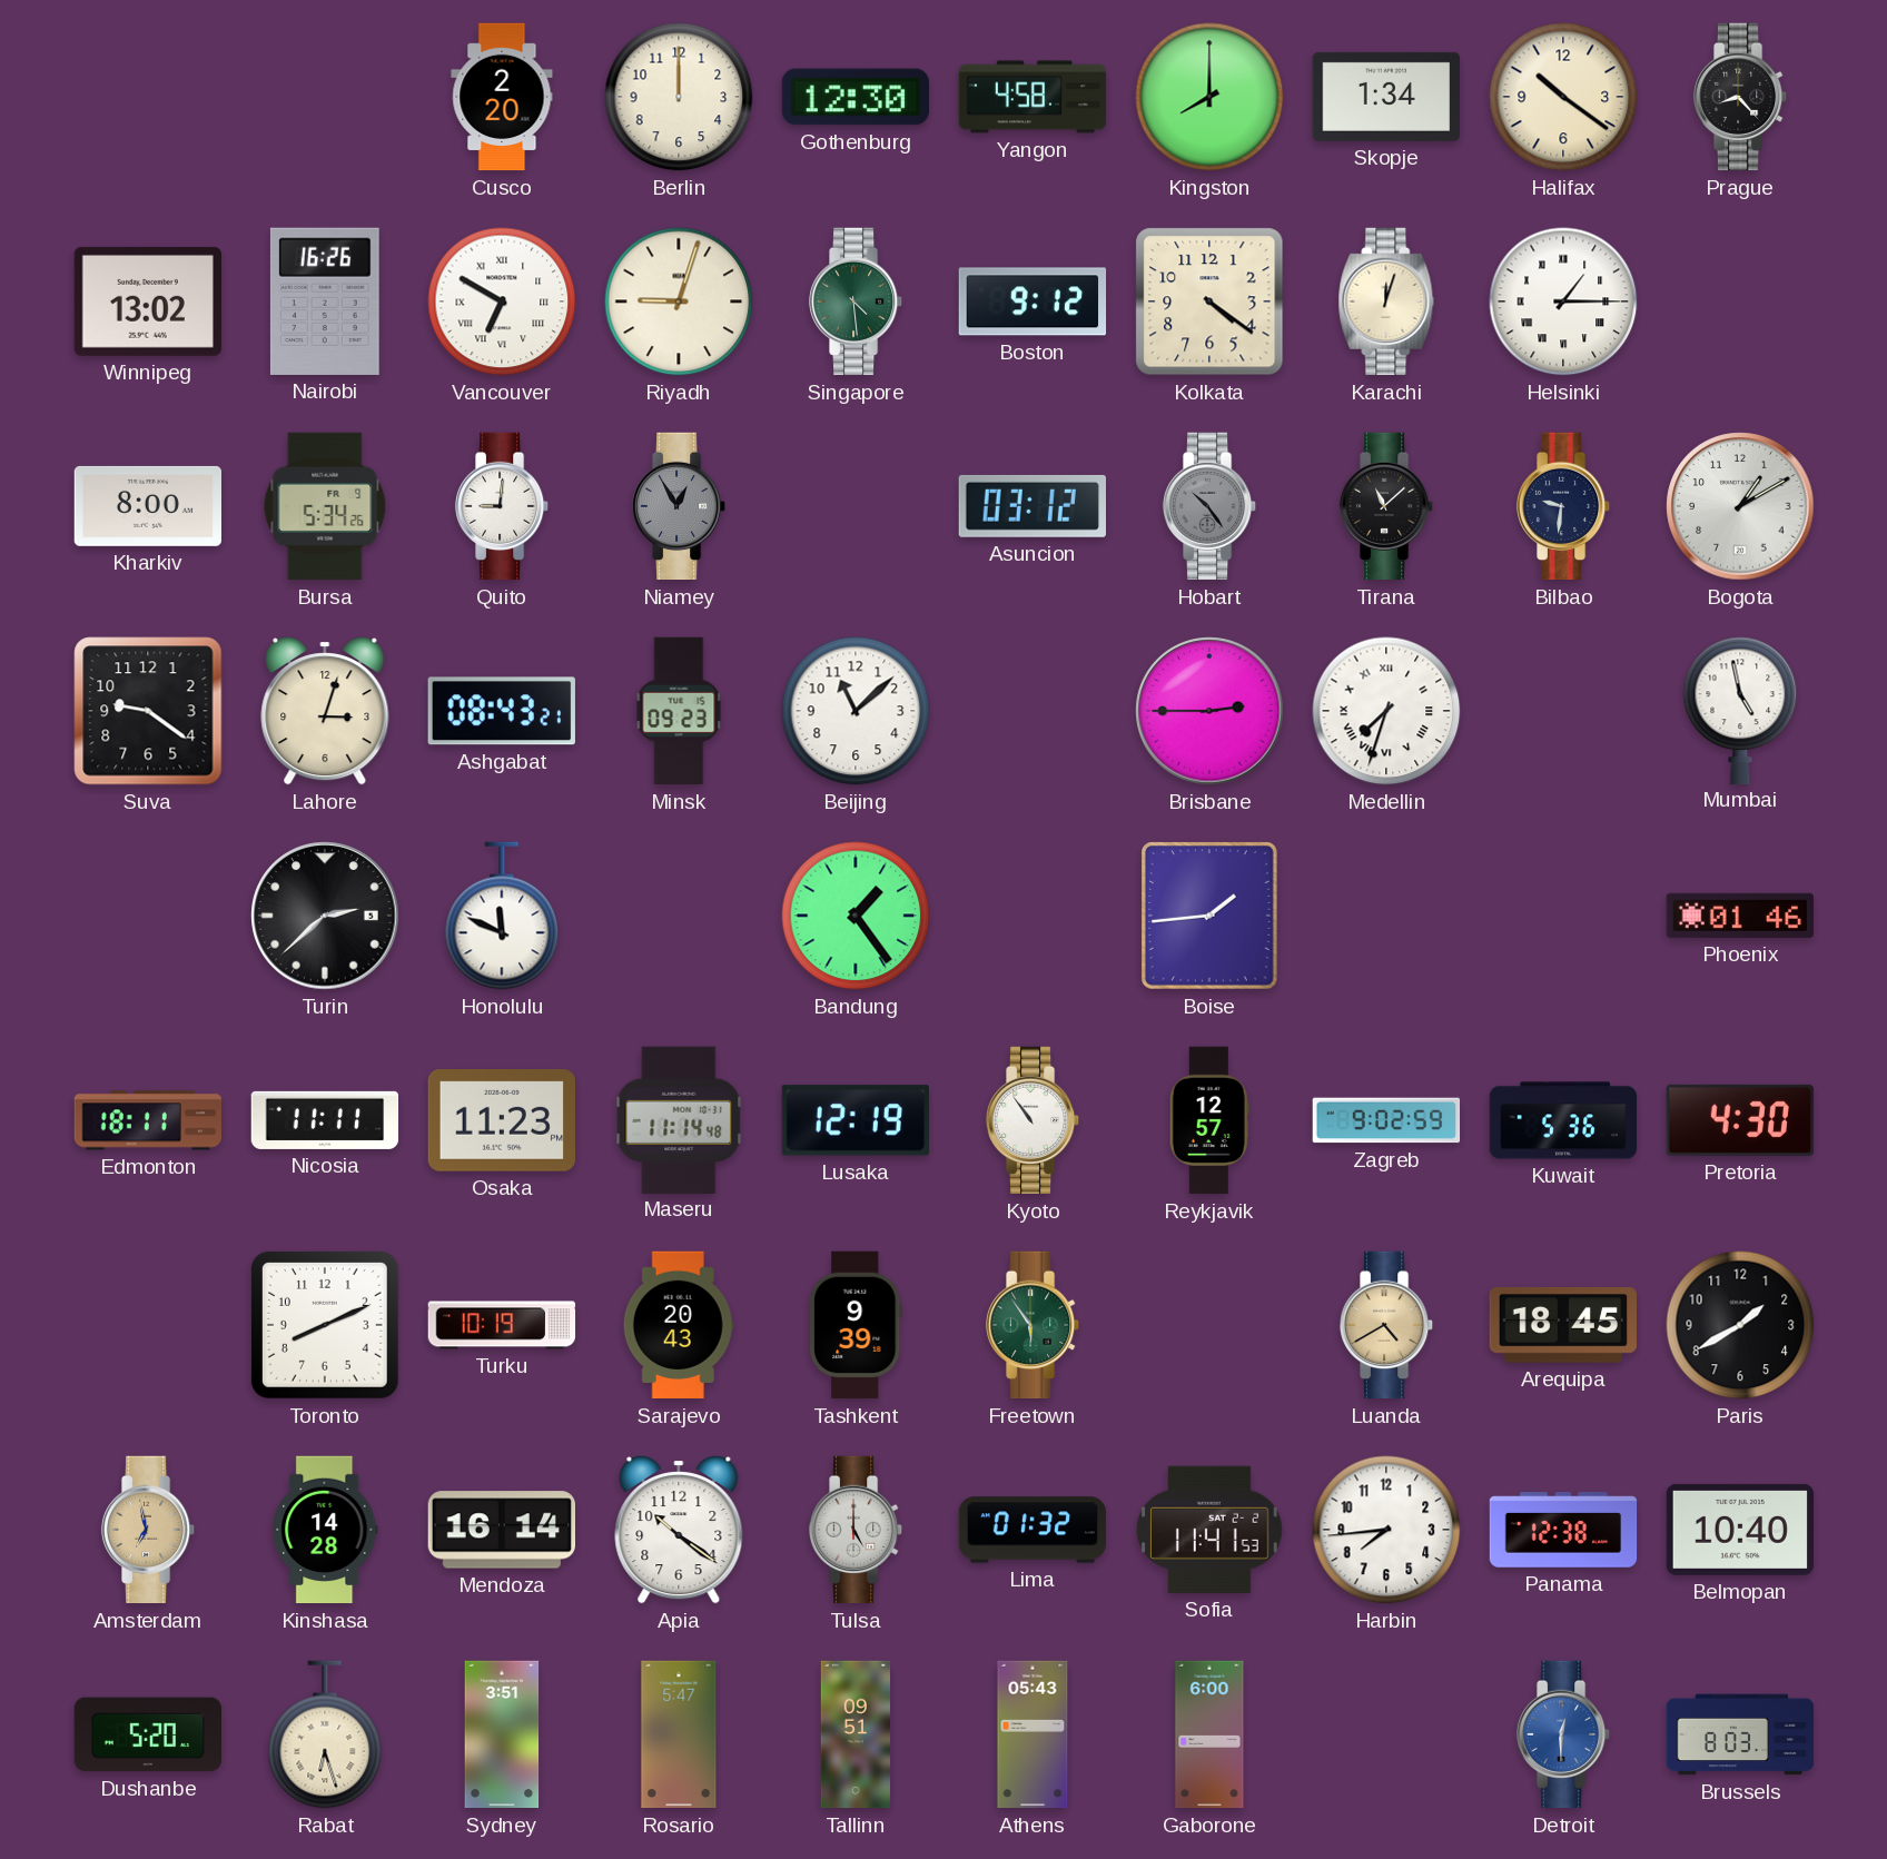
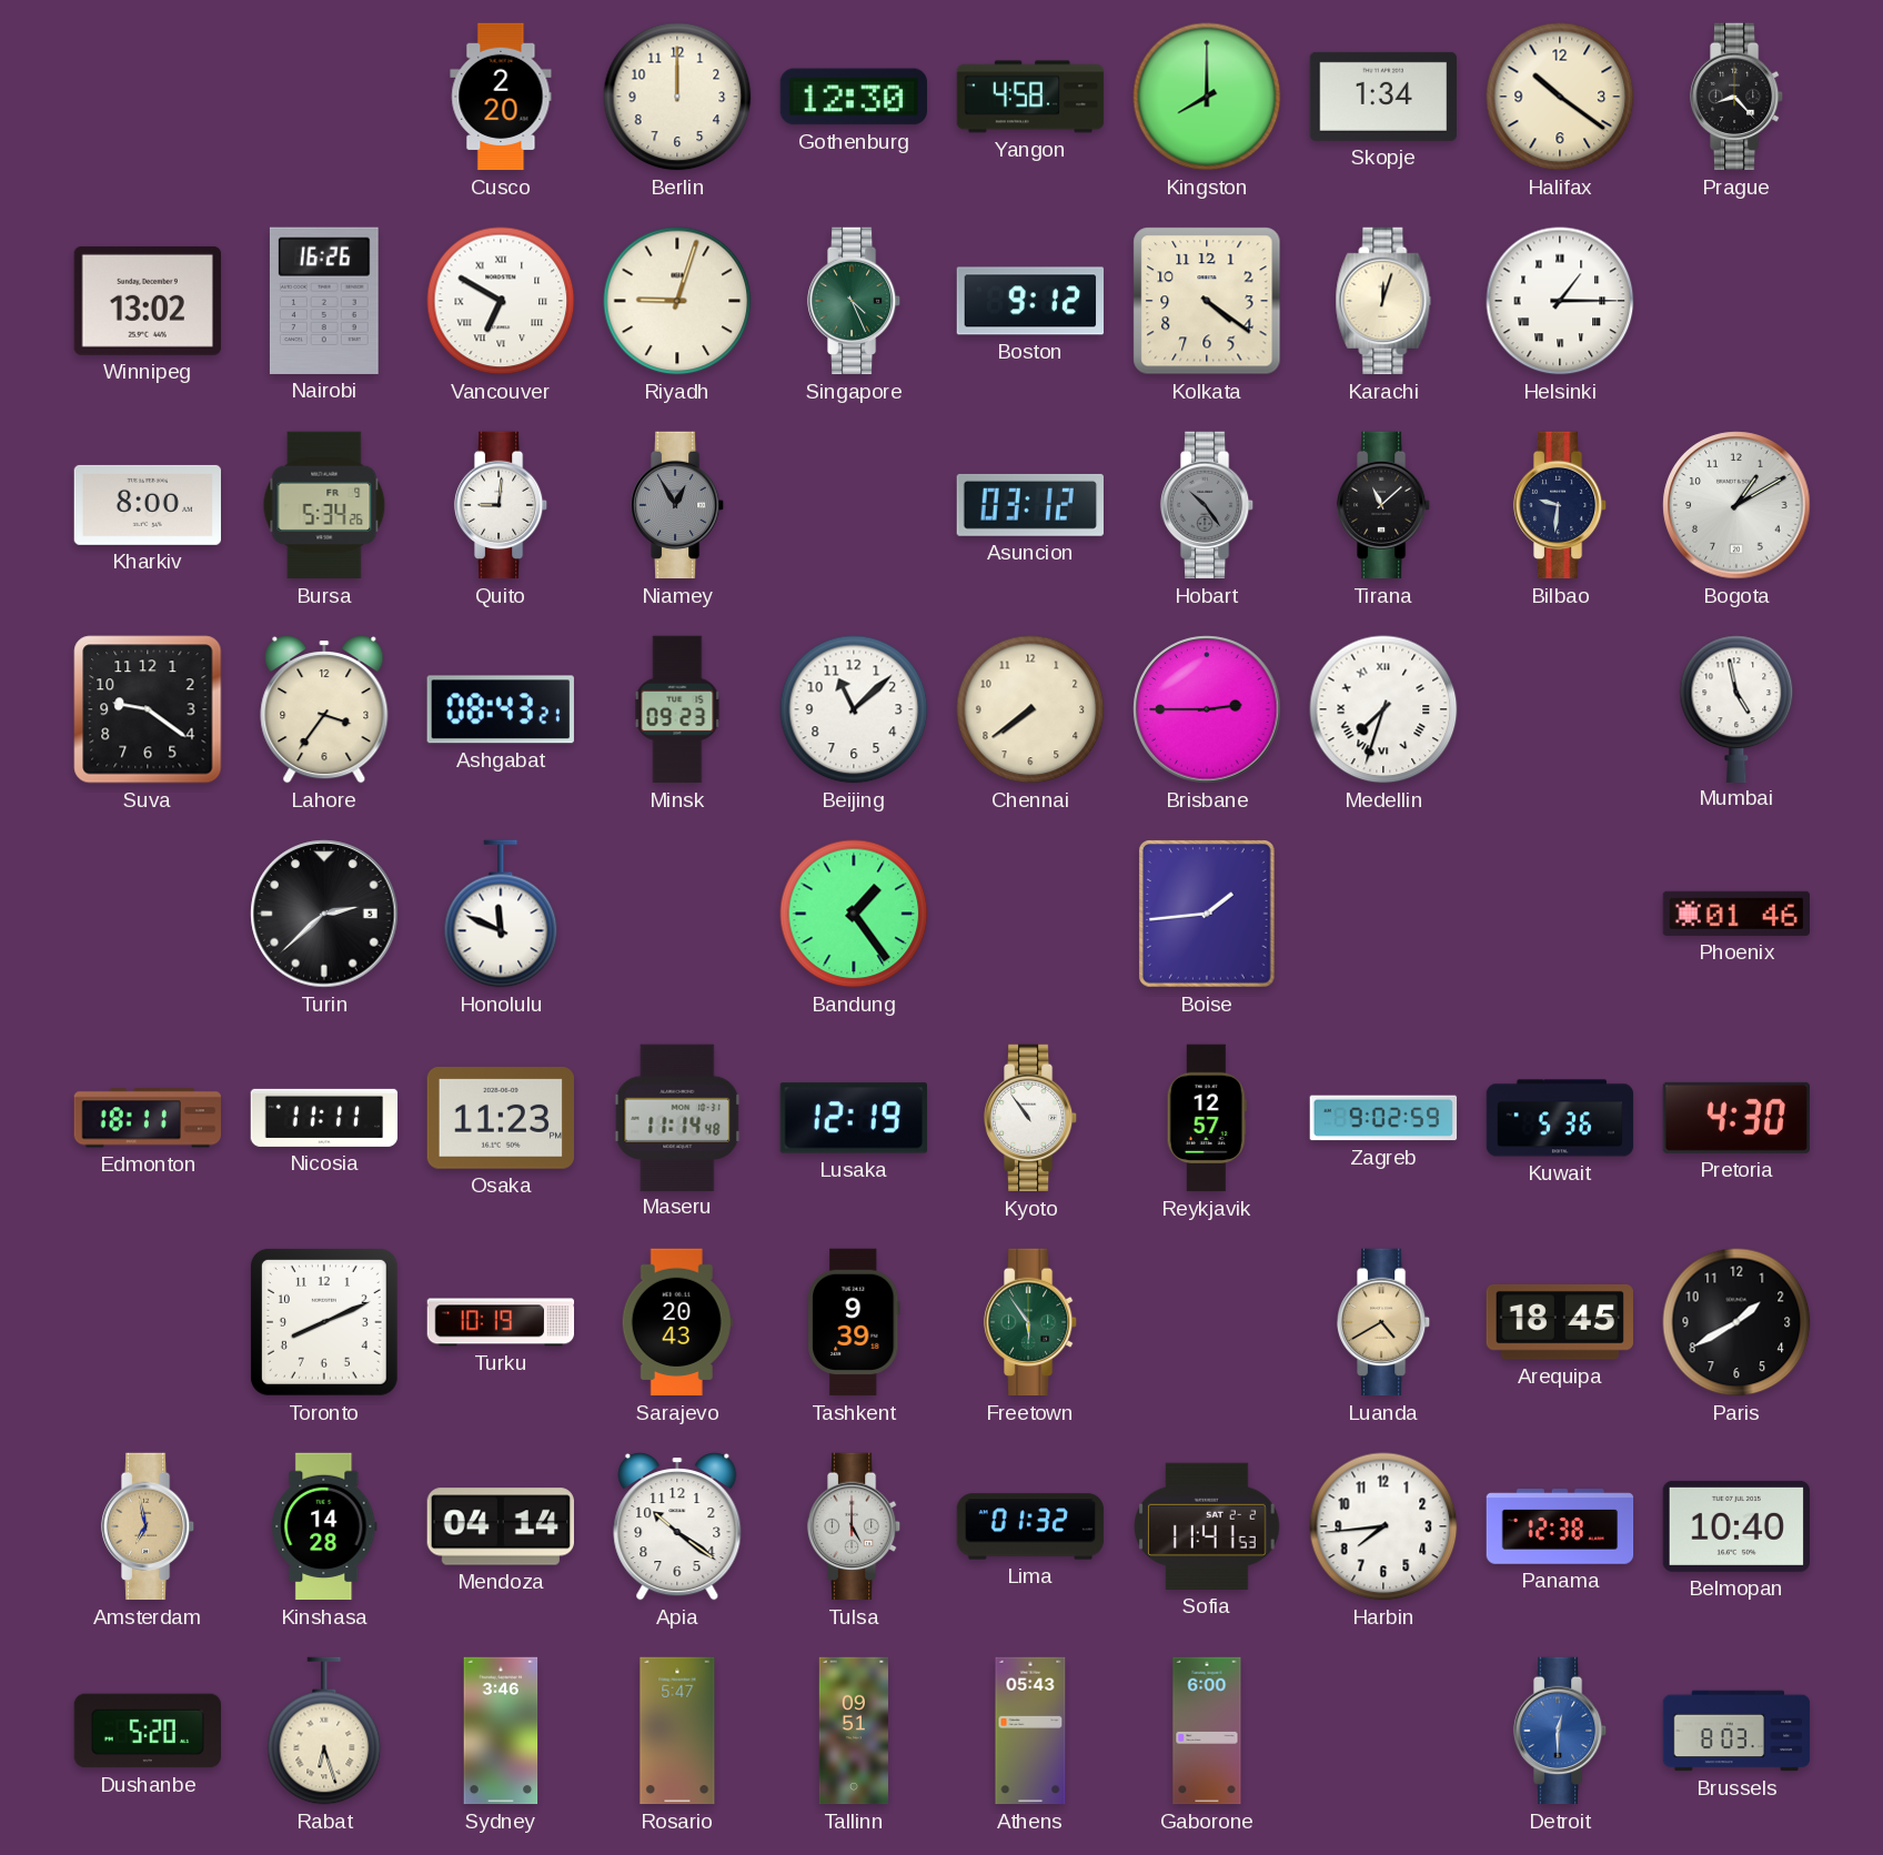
Singapore: 4:29 -> 4:26 (854, 301)
Lahore: 3:03 -> 3:36 (324, 710)
Chennai: none -> 7:39 (1030, 709)
Mendoza: 16:14 -> 04:14 (500, 1526)
Sydney: 3:51 -> 3:46 (501, 1731)
